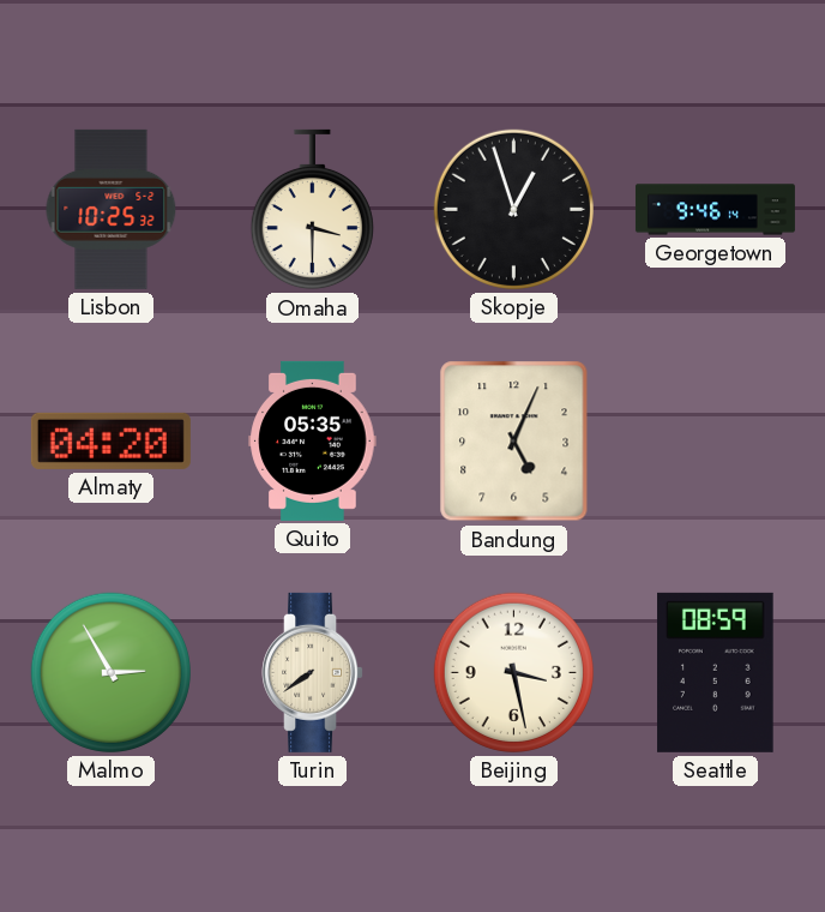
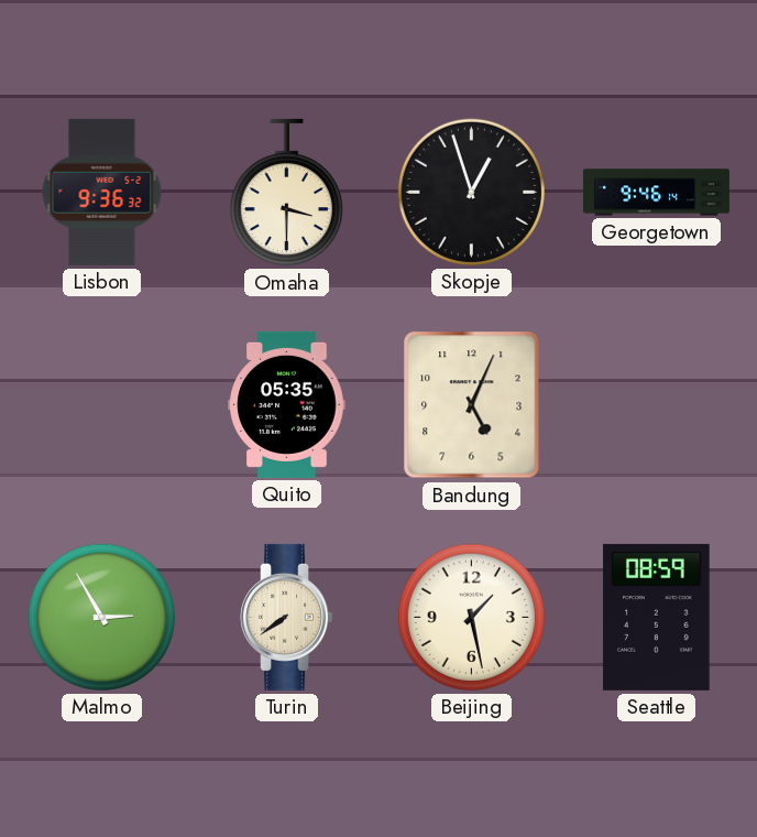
Lisbon: 10:25 -> 9:36 (102, 192)
Almaty: 04:20 -> none (110, 440)
Beijing: 3:28 -> 1:28 (471, 617)
